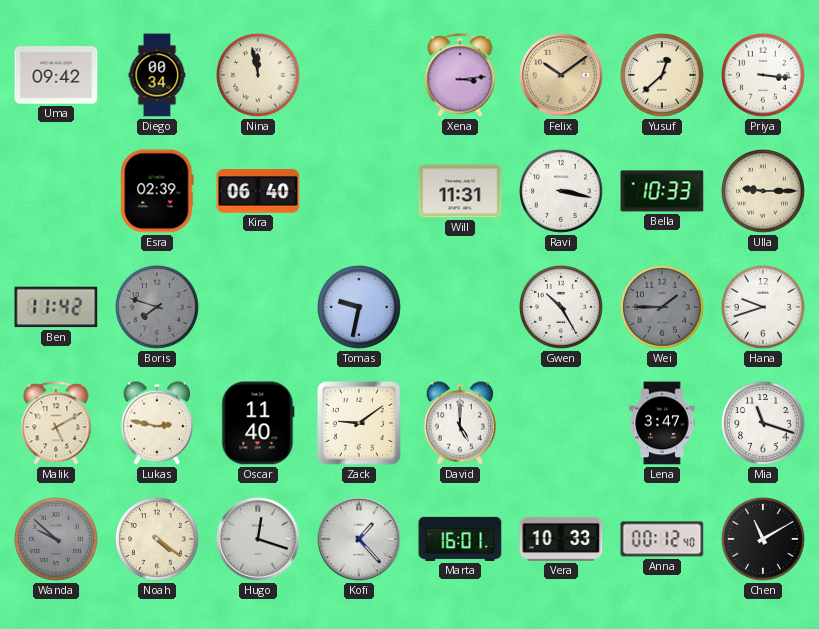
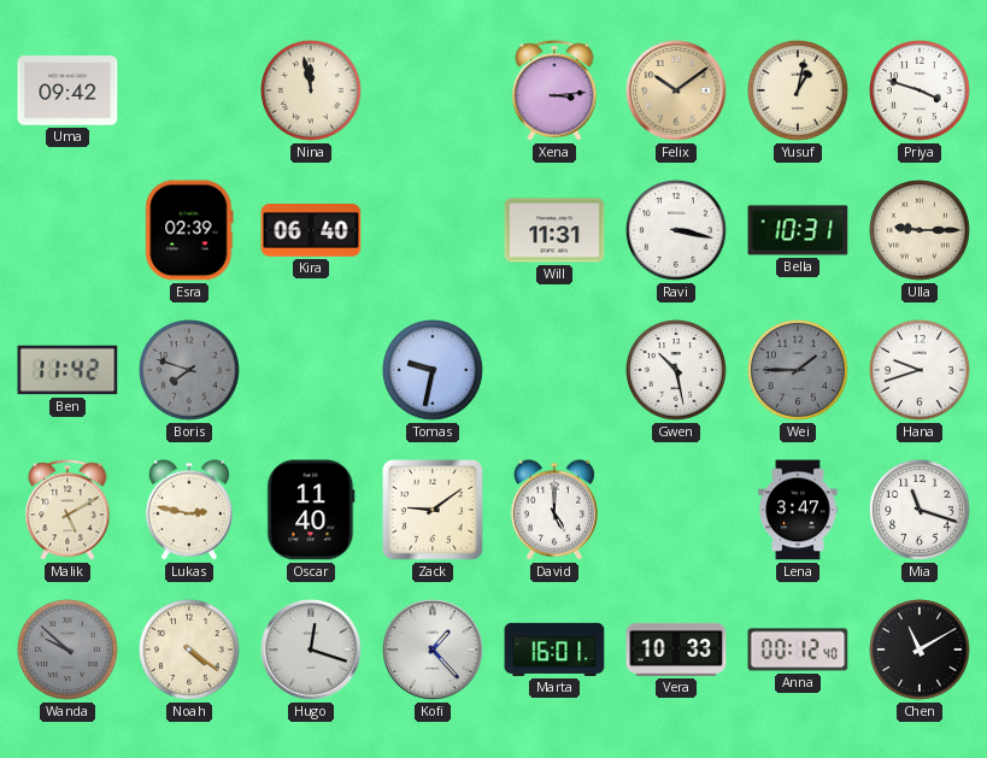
Diego: 00:34 -> none (157, 75)
Yusuf: 12:38 -> 1:02 (799, 92)
Priya: 3:16 -> 3:48 (921, 92)
Bella: 10:33 -> 10:31 (798, 230)
Gwen: 10:25 -> 10:28 (677, 371)
